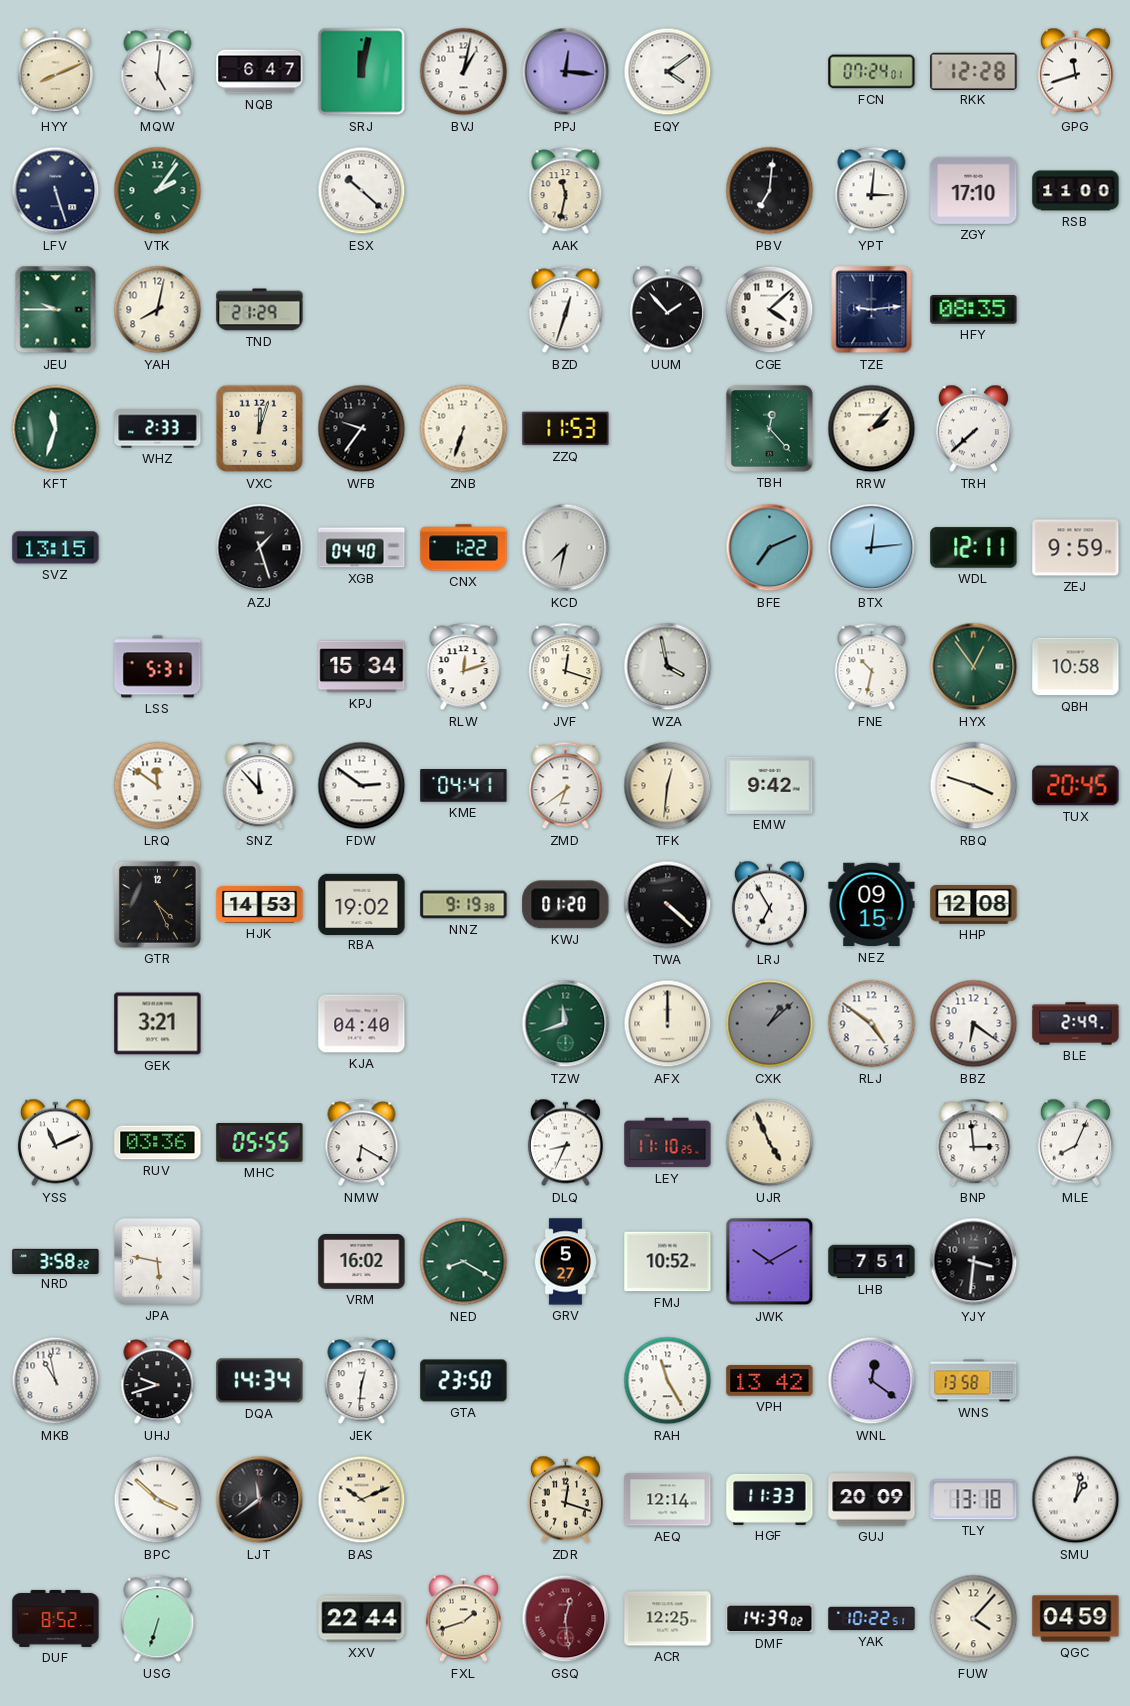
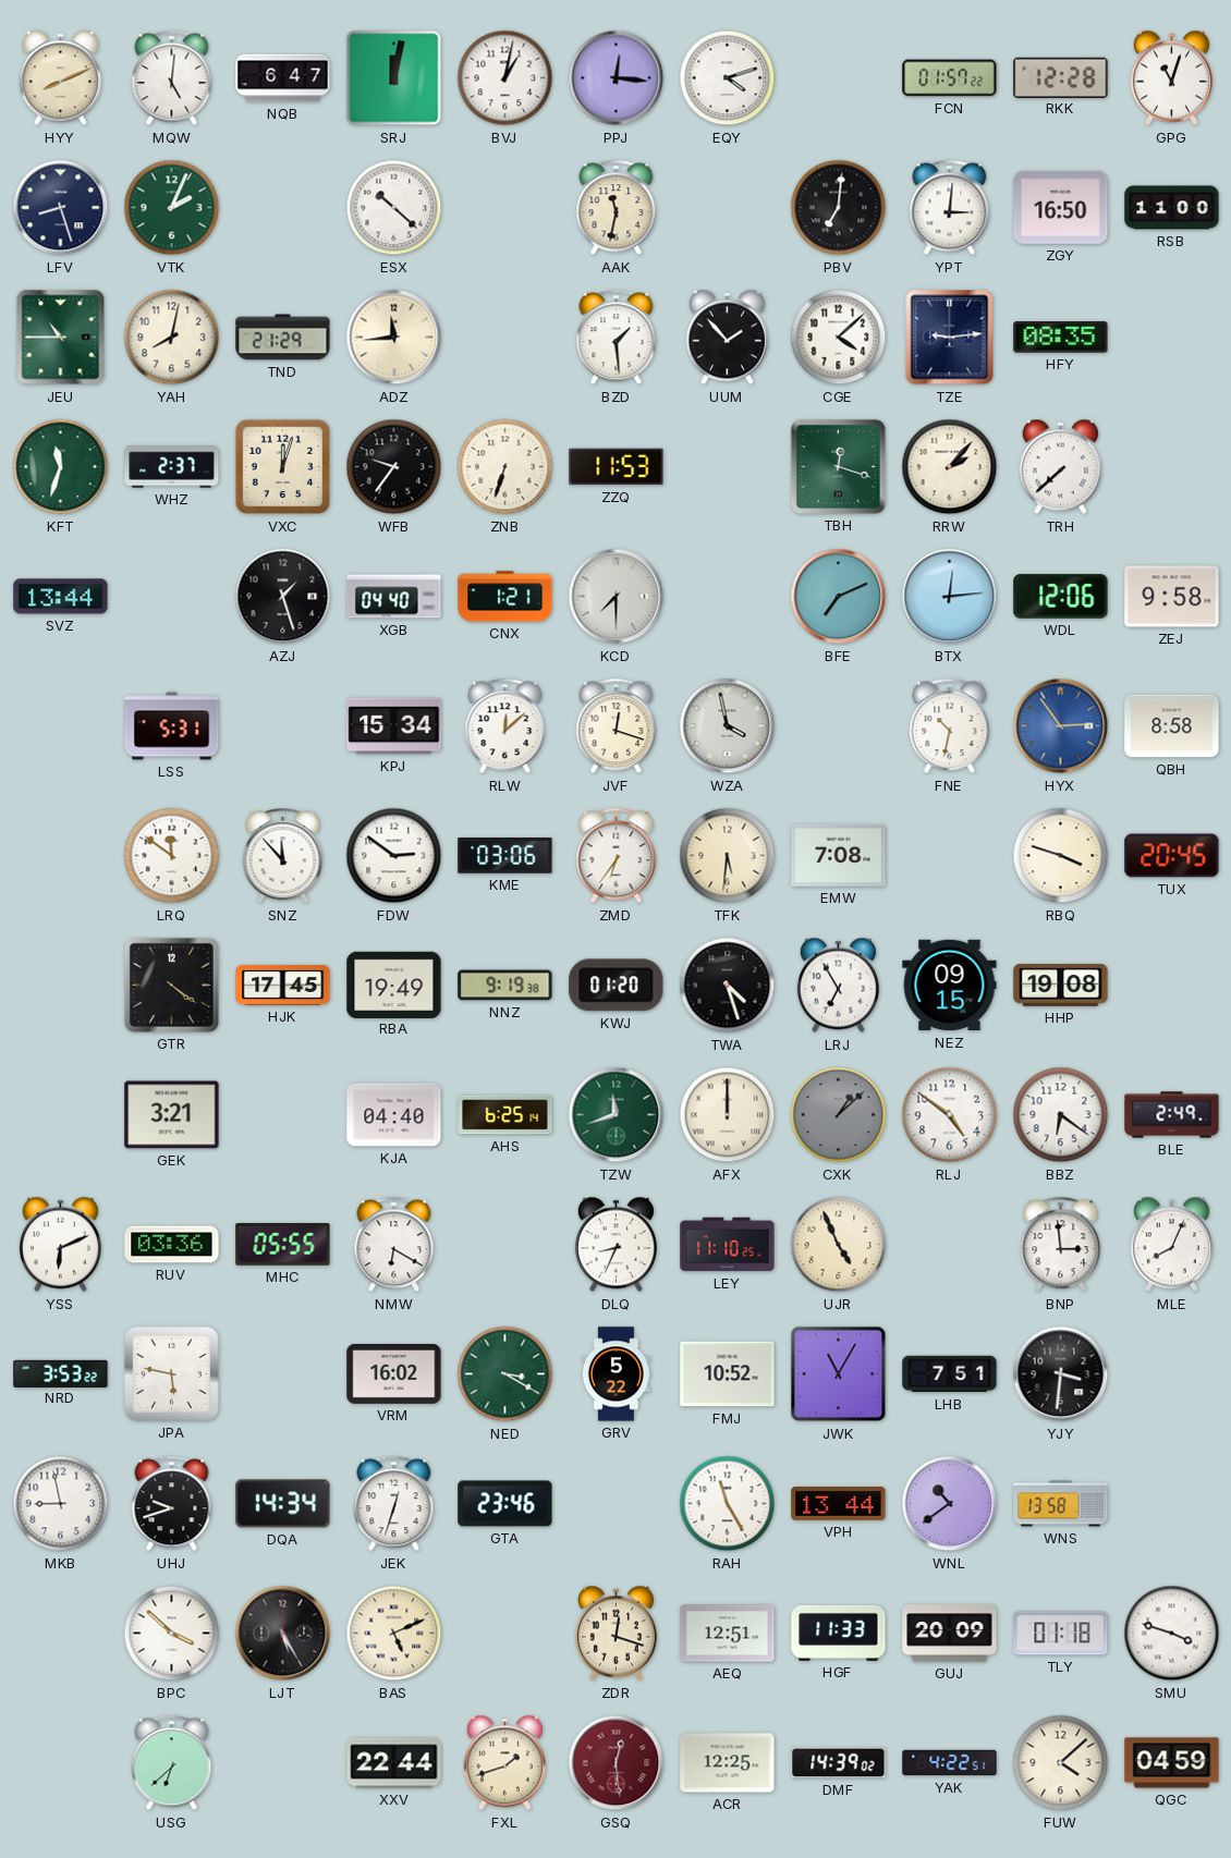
EQY: 4:09 -> 4:12 (728, 78)
FCN: 07:24 -> 01:57 (950, 78)
GPG: 11:42 -> 11:03 (1171, 78)
LFV: 5:27 -> 8:27 (61, 208)
VTK: 2:06 -> 2:04 (172, 208)
ZGY: 17:10 -> 16:50 (1061, 207)
JEU: 9:45 -> 10:45 (61, 338)
ADZ: none -> 11:44 (394, 338)
BZD: 12:33 -> 1:29 (617, 338)
WHZ: 2:33 -> 2:37 (172, 467)
TBH: 12:23 -> 12:18 (838, 466)
SVZ: 13:15 -> 13:44 (61, 597)
CNX: 1:22 -> 1:21 (505, 597)
KCD: 7:32 -> 7:30 (617, 597)
WDL: 12:11 -> 12:06 (1061, 597)
ZEJ: 9:59 -> 9:58 (1172, 597)
RLW: 12:12 -> 12:08 (505, 726)
HYX: 12:54 -> 2:54 (1061, 726)
HYX dial: green -> blue (1061, 726)
QBH: 10:58 -> 8:58 (1172, 726)
KME: 04:41 -> 03:06 (505, 856)
ZMD: 6:39 -> 6:36 (617, 856)
TFK: 12:31 -> 5:31 (728, 856)
EMW: 9:42 -> 7:08 (839, 855)
GTR: 4:26 -> 4:21 (171, 985)
HJK: 14:53 -> 17:45 (283, 985)
RBA: 19:02 -> 19:49 (394, 985)
TWA: 4:22 -> 4:27 (728, 986)
HHP: 12:08 -> 19:08 (1061, 986)
AHS: none -> 6:25 (505, 1115)
YSS: 11:11 -> 6:11 (60, 1245)
NRD: 3:58 -> 3:53 (61, 1373)
NED: 8:20 -> 3:20 (505, 1374)
GRV: 5:27 -> 5:22 (615, 1374)
JWK: 10:10 -> 11:05 (839, 1374)
MKB: 10:58 -> 8:58 (61, 1504)
JEK: 12:31 -> 12:33 (394, 1504)
GTA: 23:50 -> 23:46 (505, 1504)
VPH: 13:42 -> 13:44 (839, 1504)
WNL: 12:21 -> 10:39 (950, 1504)
LJT: 11:39 -> 5:25 (283, 1634)
BAS: 10:11 -> 5:11 (394, 1634)
AEQ: 12:14 -> 12:51 (728, 1634)
TLY: 13:18 -> 01:18 (1061, 1634)
SMU: 1:02 -> 3:48 (1172, 1634)
DUF: 8:52 -> none (56, 1618)
USG: 6:33 -> 6:38 (172, 1763)
YAK: 10:22 -> 4:22 (950, 1763)
FUW: 4:07 -> 4:08 (1061, 1763)
